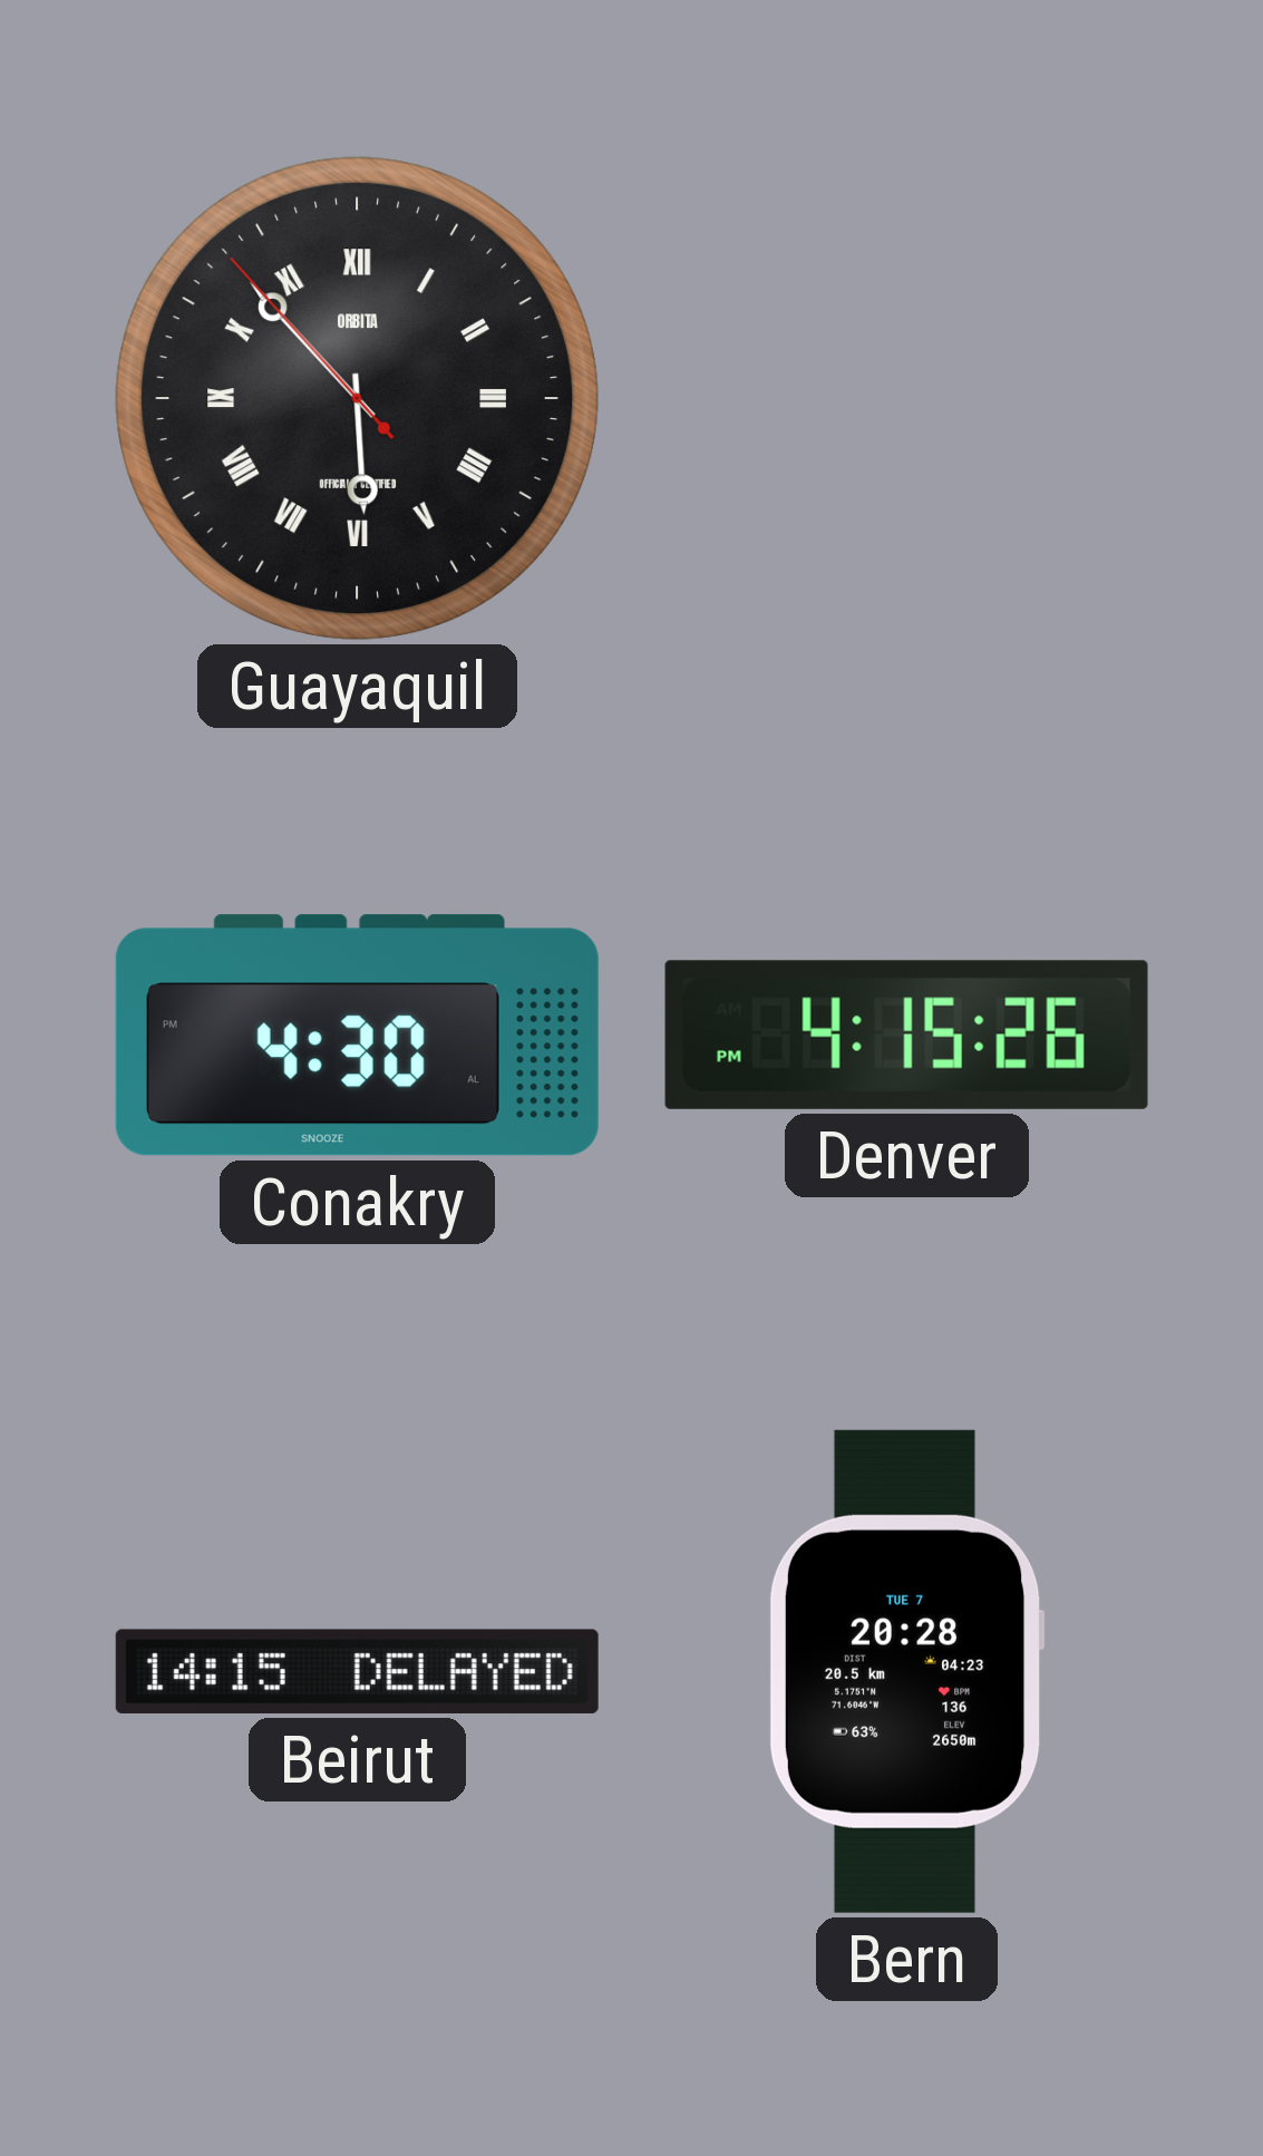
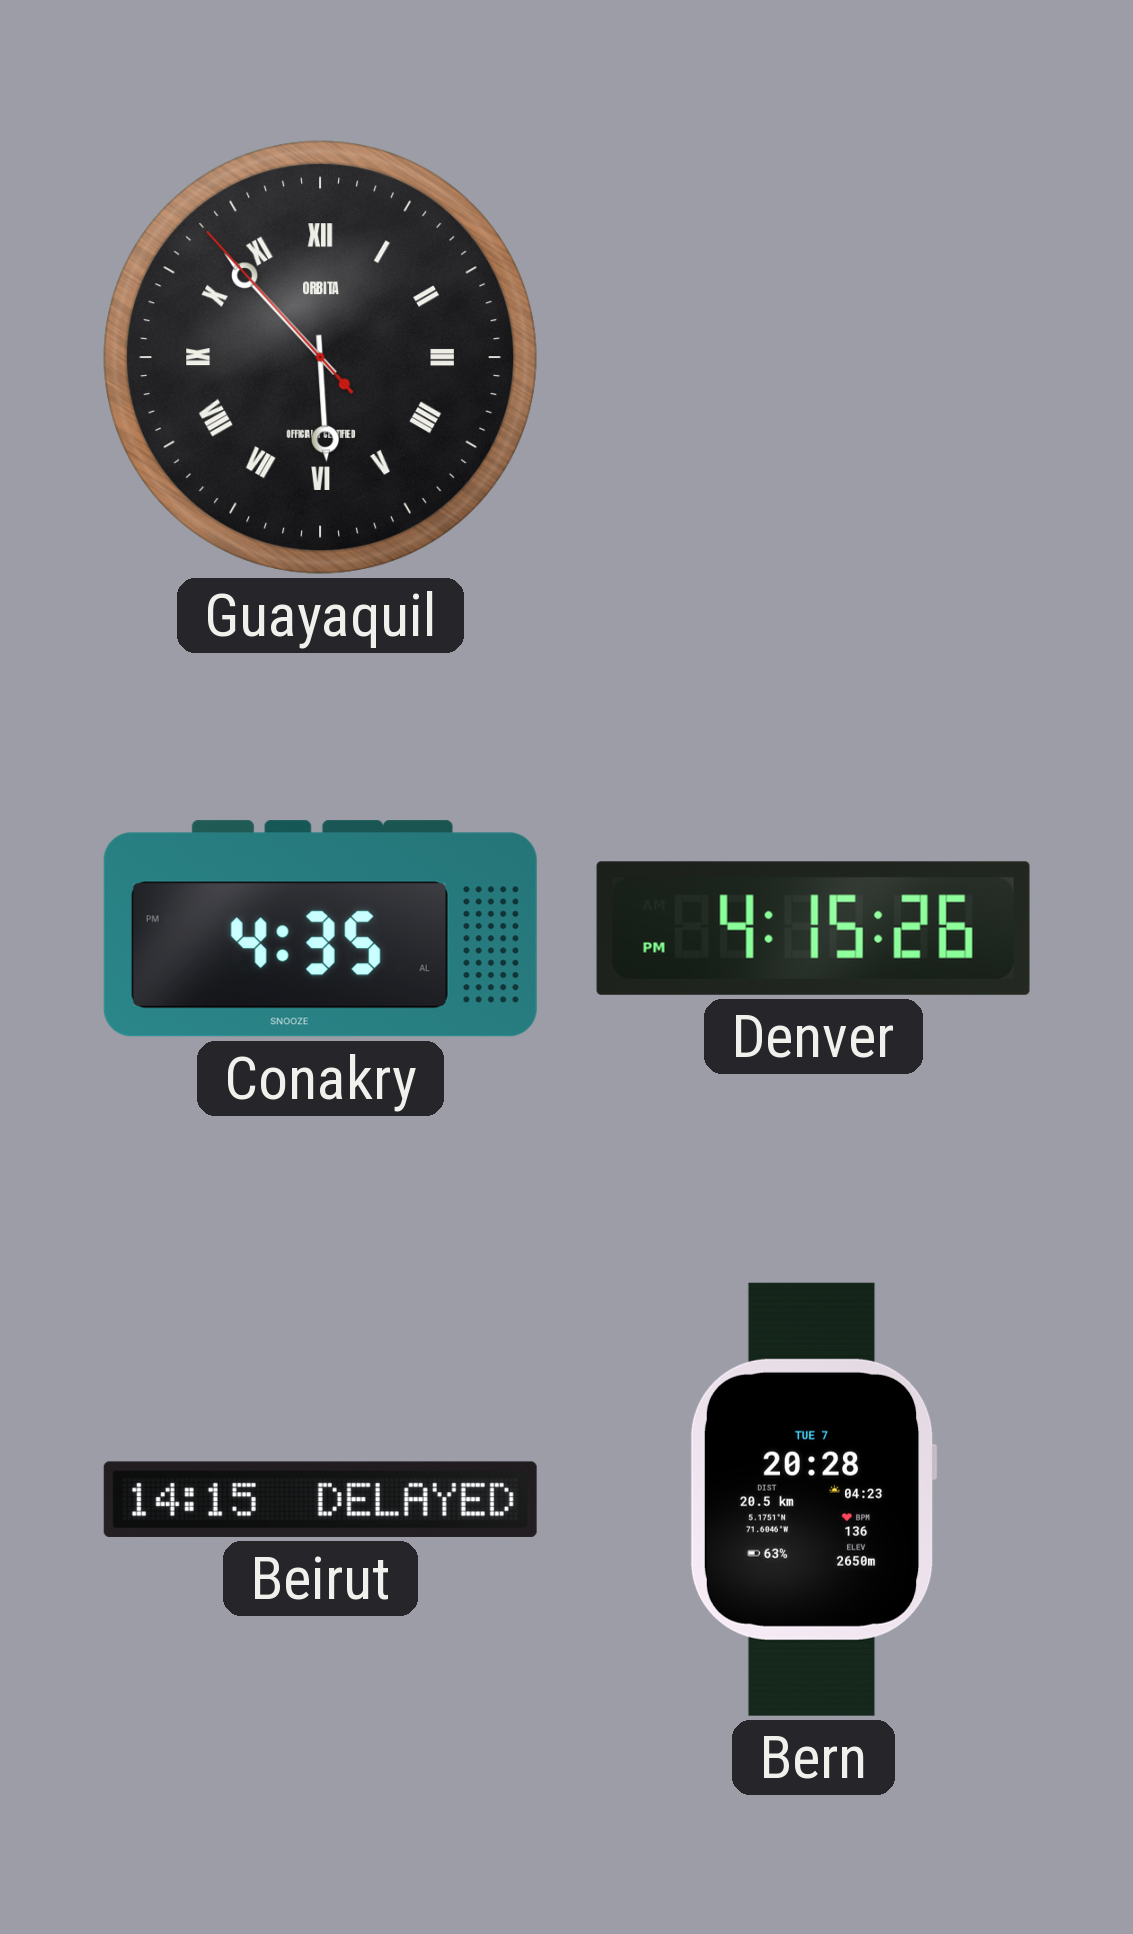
Conakry: 4:30 -> 4:35 (320, 929)
